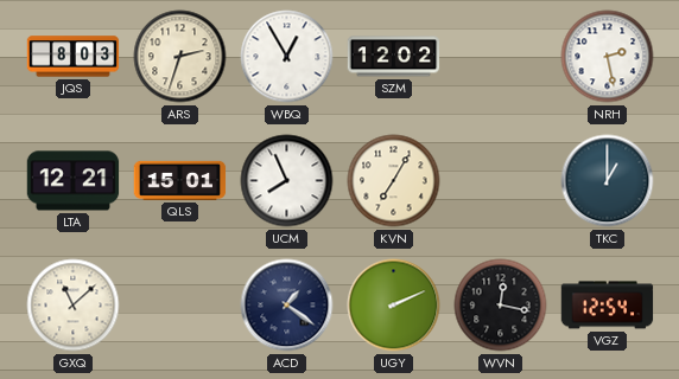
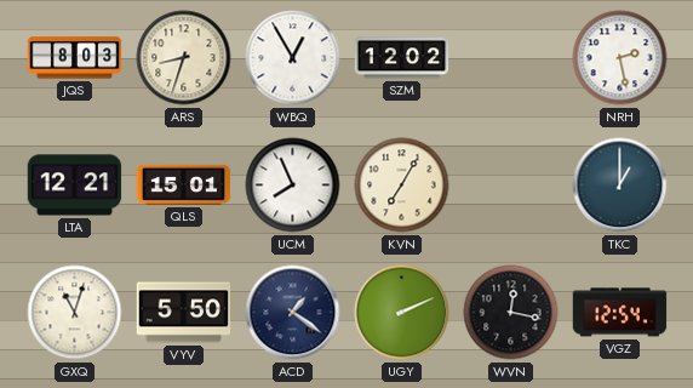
ARS: 2:33 -> 8:33 (184, 58)
GXQ: 11:08 -> 11:03 (75, 313)
VYV: none -> 5:50 (184, 313)
